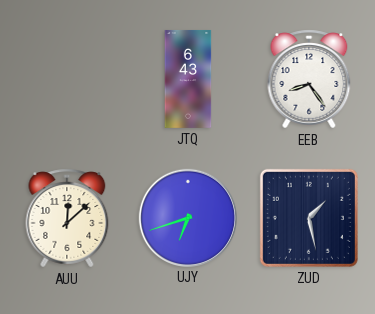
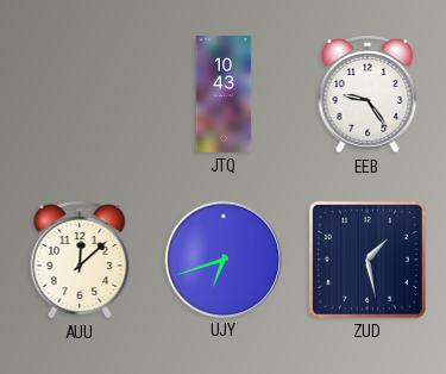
JTQ: 6:43 -> 10:43 (224, 94)
EEB: 8:24 -> 9:24 (368, 94)
